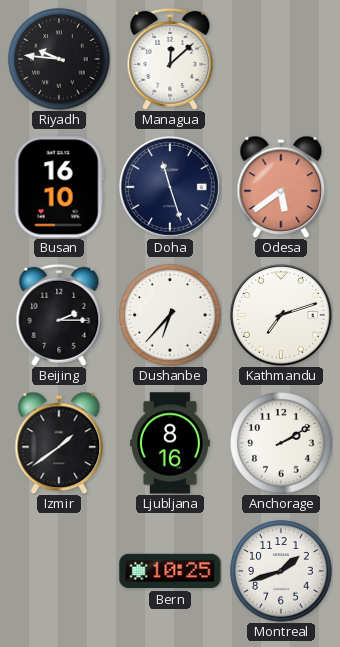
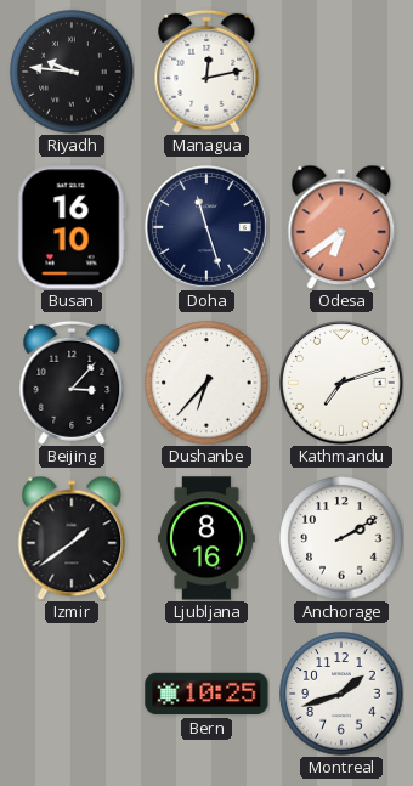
Managua: 12:08 -> 12:13 (206, 72)
Odesa: 5:39 -> 6:39 (341, 227)
Beijing: 2:15 -> 3:07 (72, 383)
